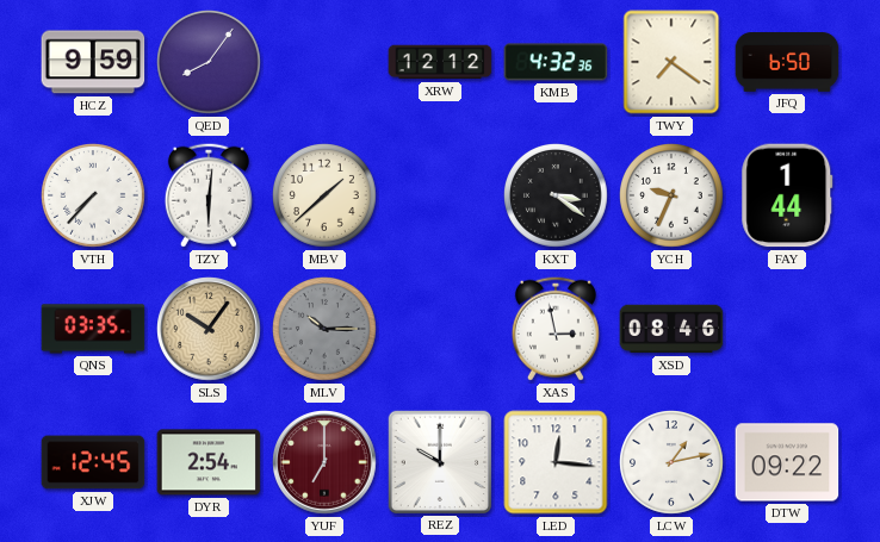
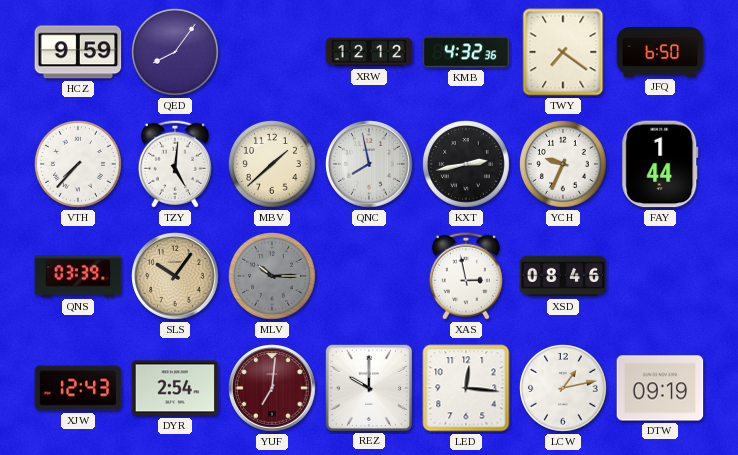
TZY: 6:01 -> 5:01 (175, 164)
QNC: none -> 7:58 (369, 164)
KXT: 3:21 -> 2:43 (467, 165)
QNS: 03:35 -> 03:39 (78, 276)
XJW: 12:45 -> 12:43 (78, 388)
YUF: 7:00 -> 7:01 (272, 388)
DTW: 09:22 -> 09:19 (660, 388)
